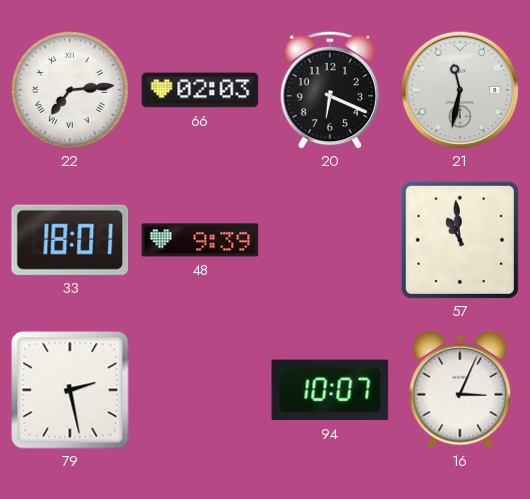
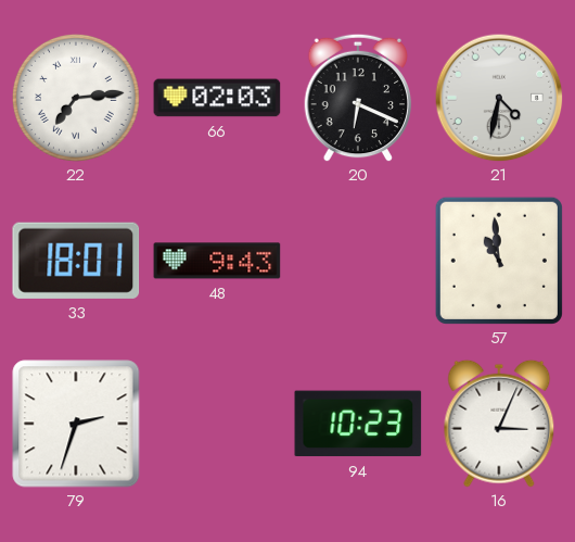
21: 11:32 -> 4:32 (499, 98)
48: 9:39 -> 9:43 (217, 261)
79: 2:28 -> 2:33 (76, 424)
94: 10:07 -> 10:23 (358, 424)
